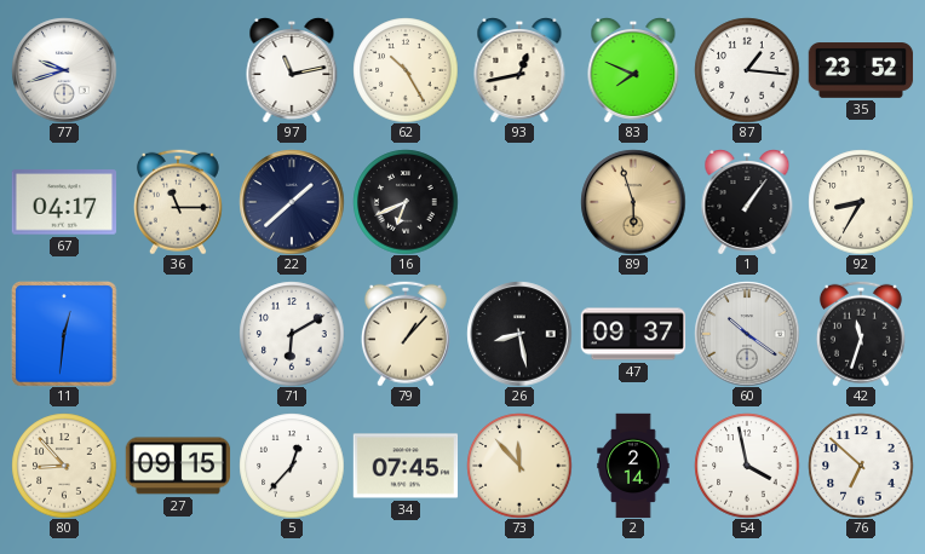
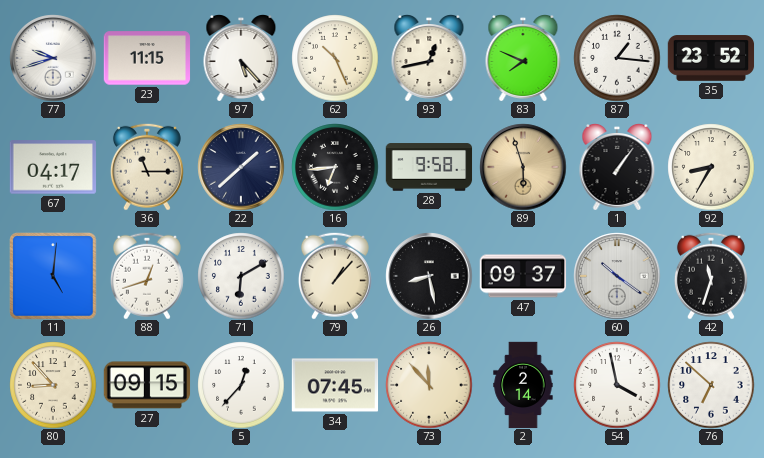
23: none -> 11:15 (147, 58)
97: 11:13 -> 5:23 (241, 58)
62: 10:25 -> 10:26 (335, 58)
16: 6:41 -> 6:44 (335, 167)
28: none -> 9:58 (429, 167)
11: 12:31 -> 5:01 (53, 276)
88: none -> 12:42 (147, 276)
